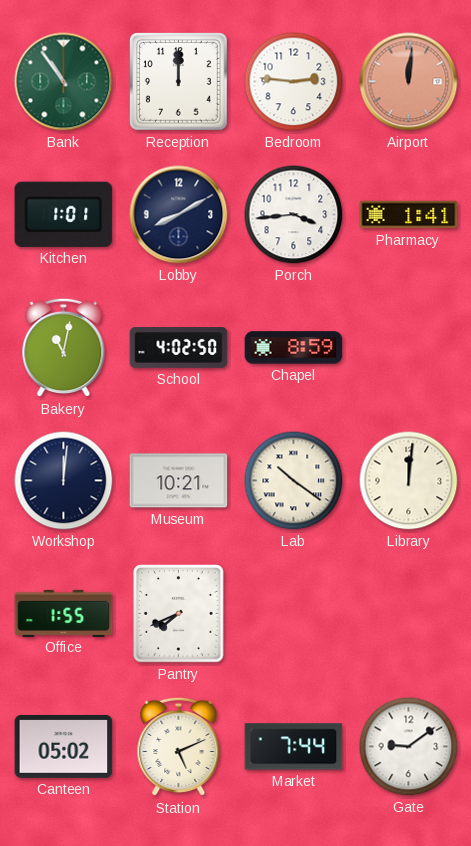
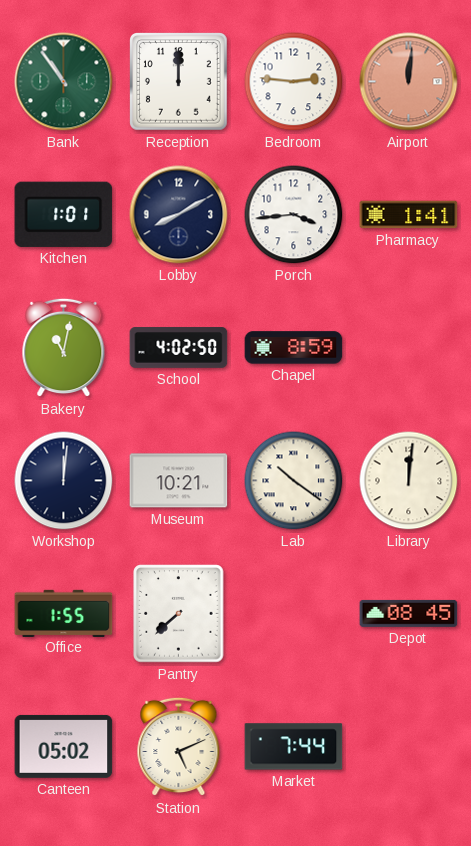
Pantry: 7:41 -> 7:38 (179, 614)
Depot: none -> 08:45 (409, 613)
Gate: 9:09 -> none (409, 747)
